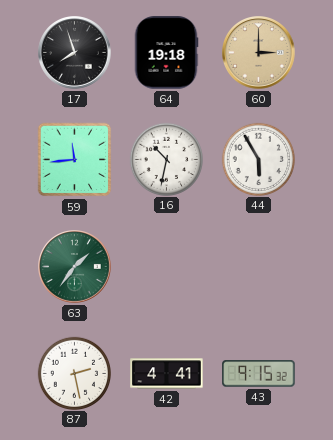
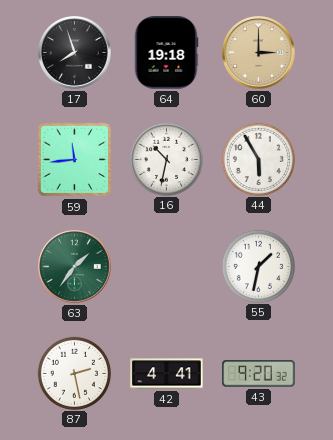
55: none -> 1:32 (258, 266)
43: 9:15 -> 9:20 (259, 374)
